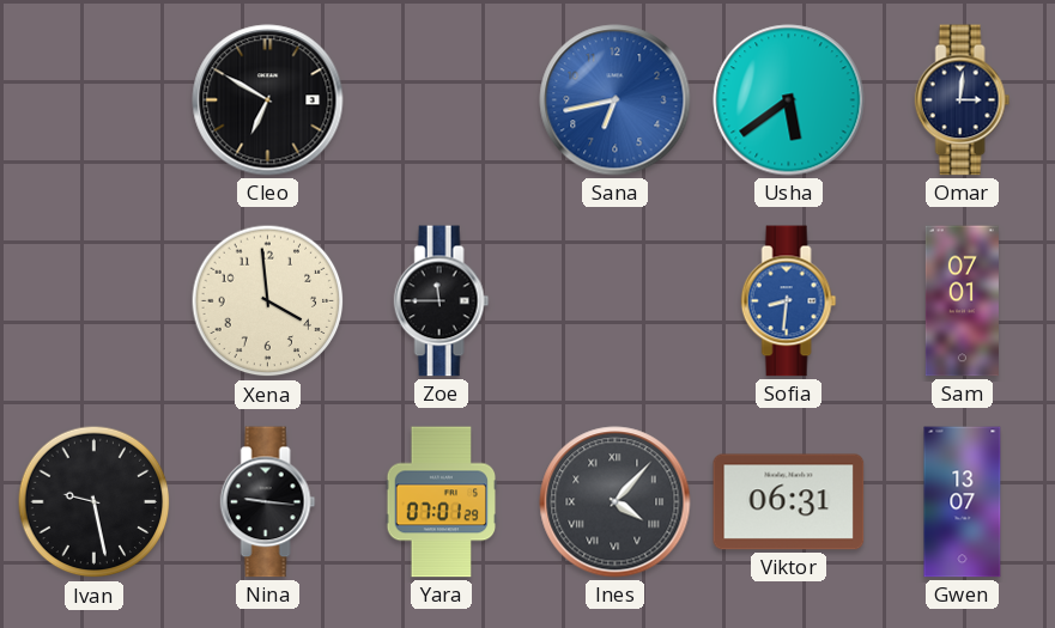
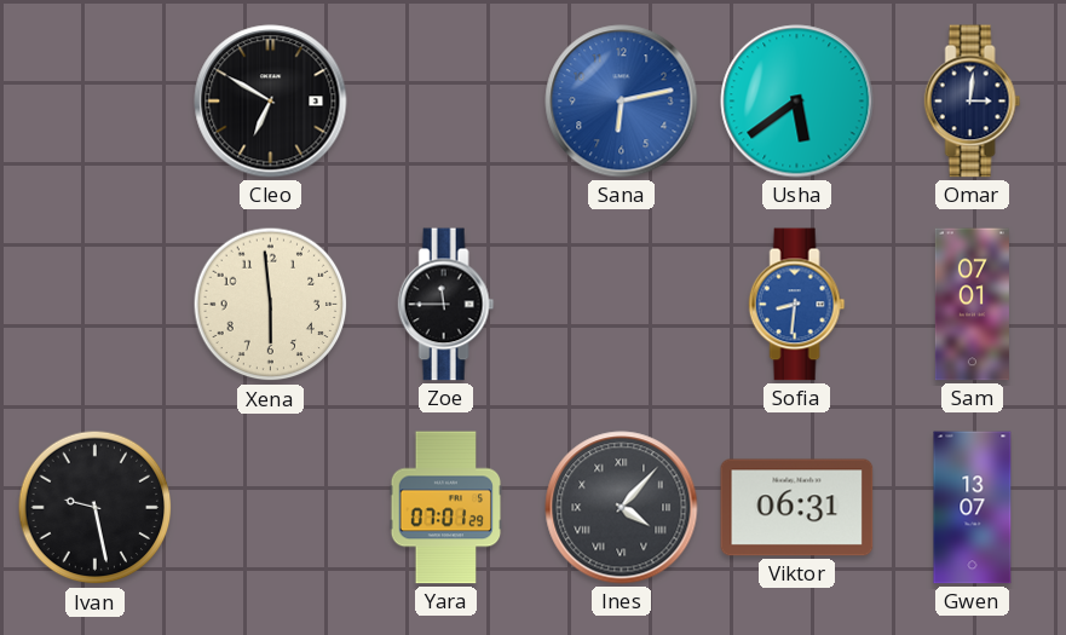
Sana: 6:43 -> 6:13 (622, 102)
Xena: 3:59 -> 5:59 (271, 305)
Nina: 9:16 -> none (268, 502)
